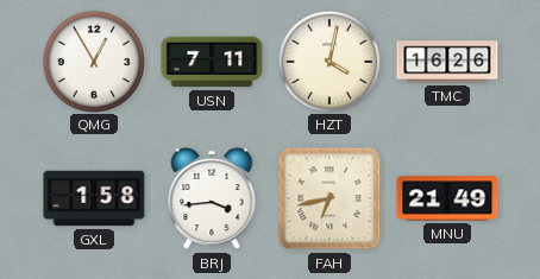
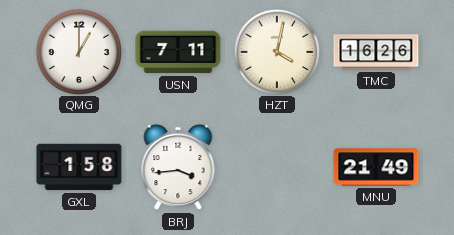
QMG: 12:55 -> 1:00 (78, 51)
FAH: 6:43 -> none (329, 198)
